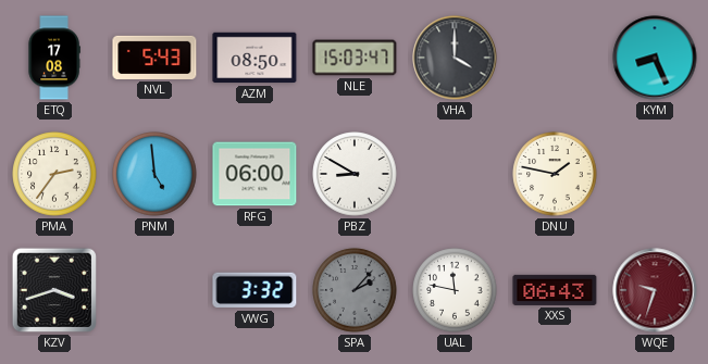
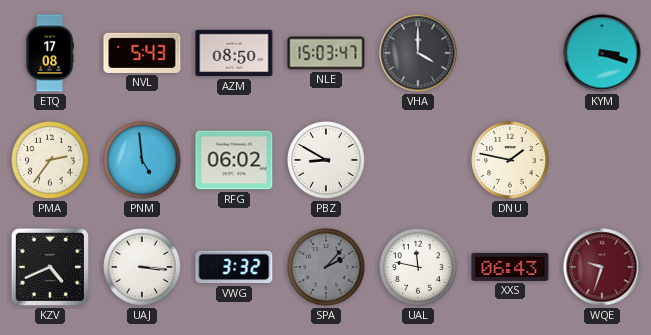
KYM: 8:26 -> 3:18 (602, 53)
RFG: 06:00 -> 06:02 (234, 160)
KZV: 3:42 -> 4:41 (50, 267)
UAJ: none -> 3:16 (142, 267)
